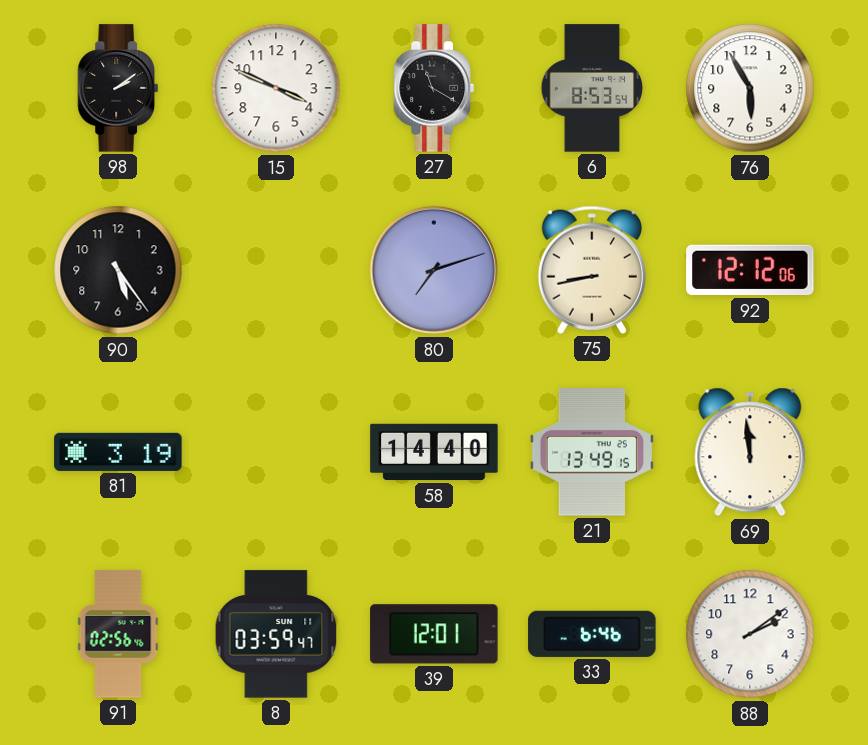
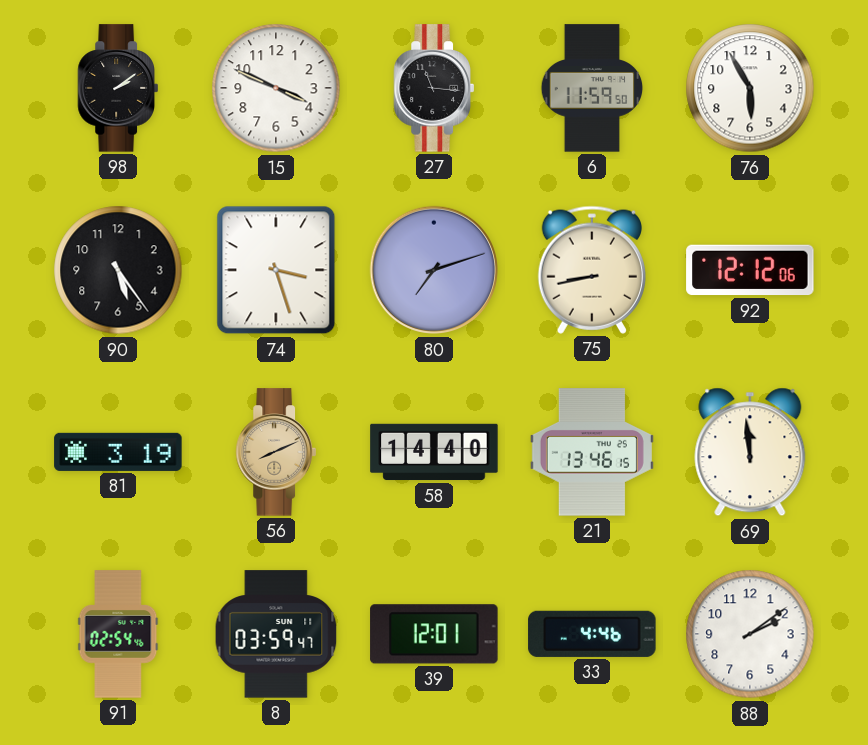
27: 11:20 -> 11:16 (434, 88)
6: 8:53 -> 11:59 (592, 88)
74: none -> 3:27 (276, 270)
56: none -> 8:11 (276, 452)
21: 13:49 -> 13:46 (592, 452)
91: 02:56 -> 02:54 (118, 634)
33: 6:46 -> 4:46 (592, 634)
